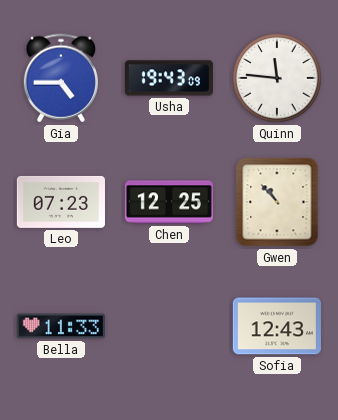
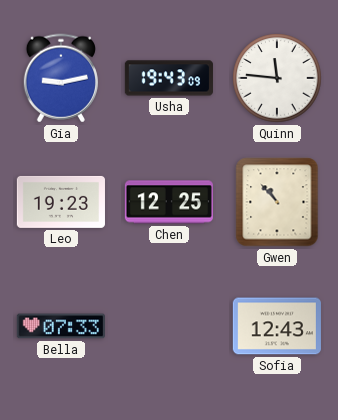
Gia: 4:45 -> 9:13 (61, 78)
Leo: 07:23 -> 19:23 (61, 202)
Bella: 11:33 -> 07:33 (61, 326)
